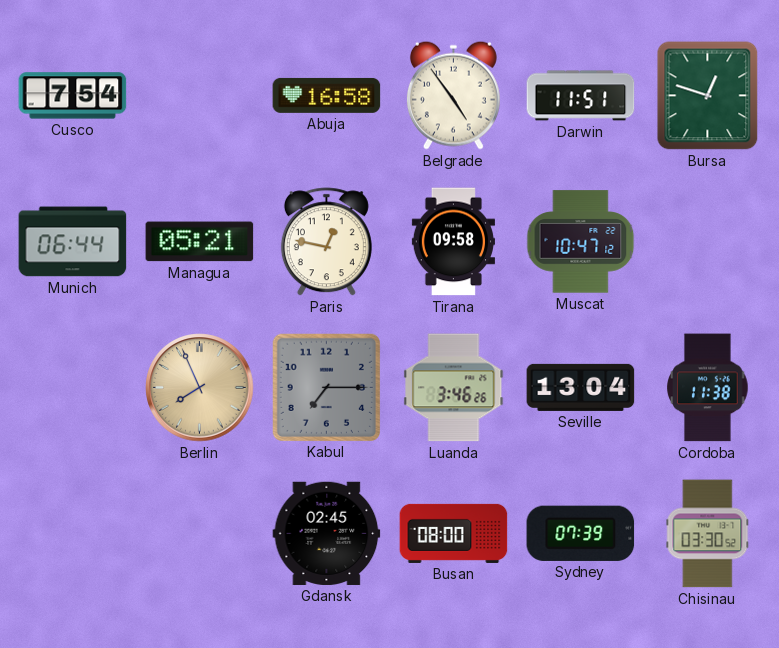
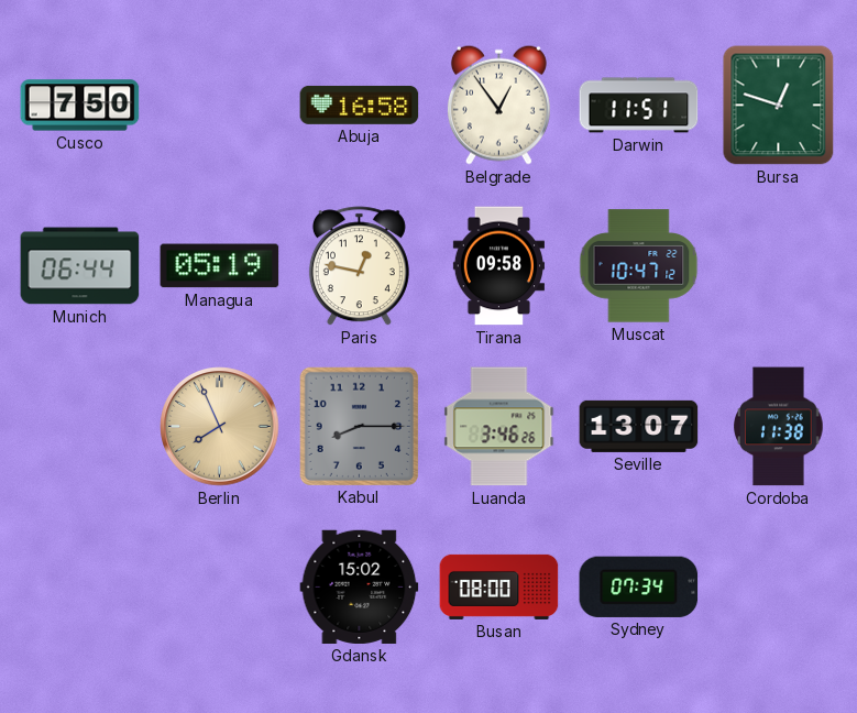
Cusco: 7:54 -> 7:50 (80, 106)
Belgrade: 4:54 -> 12:54 (498, 105)
Managua: 05:21 -> 05:19 (220, 266)
Kabul: 7:15 -> 8:15 (359, 426)
Seville: 13:04 -> 13:07 (639, 426)
Gdansk: 02:45 -> 15:02 (360, 586)
Sydney: 07:39 -> 07:34 (639, 586)
Chisinau: 03:30 -> none (708, 534)
